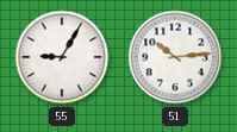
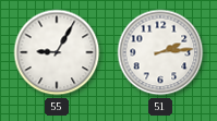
51: 10:14 -> 2:14 (160, 52)
